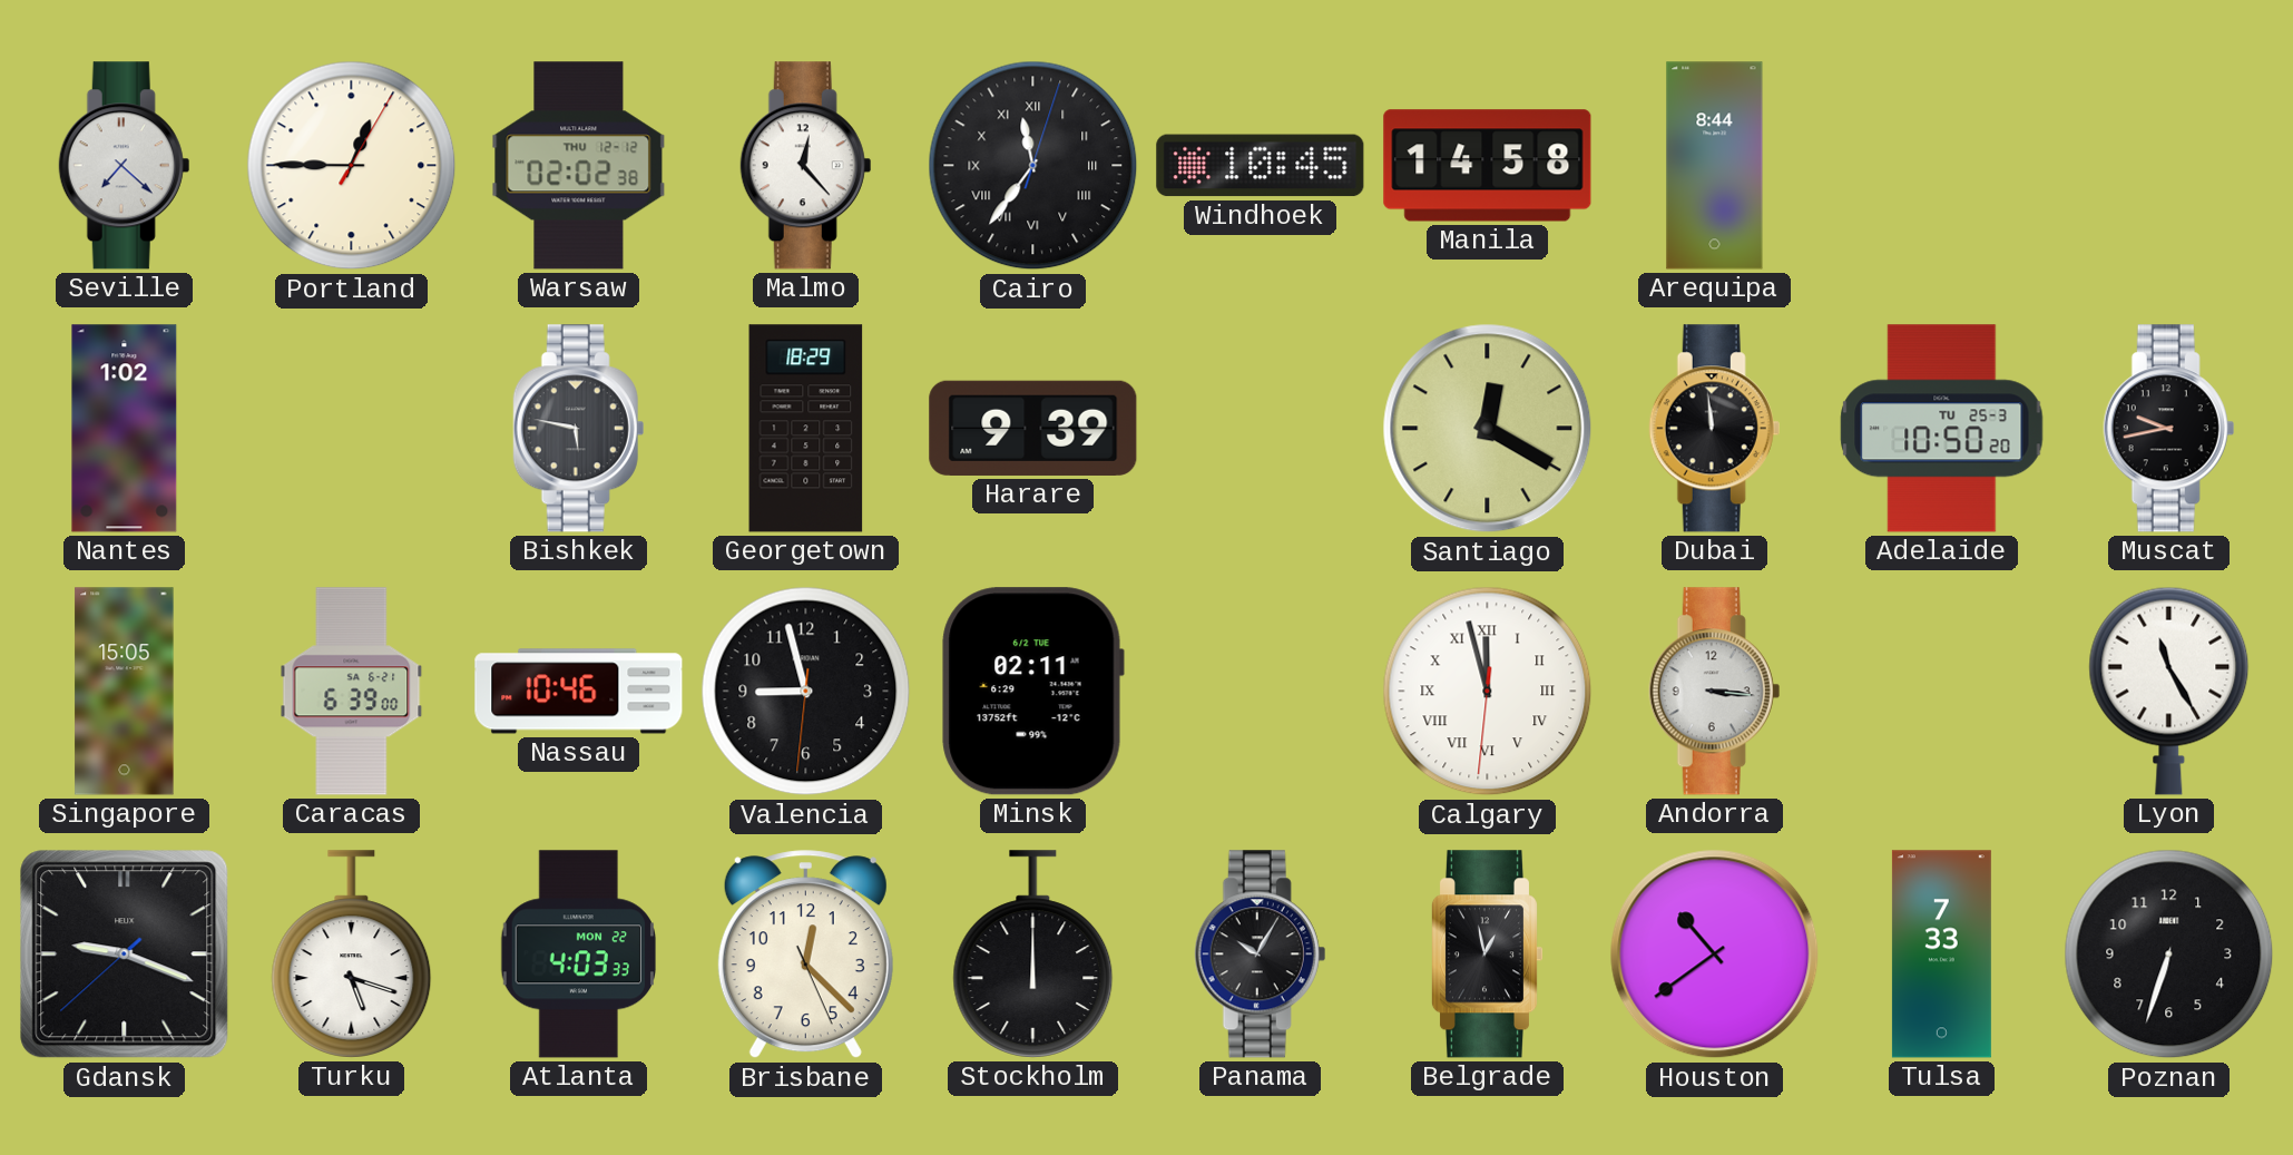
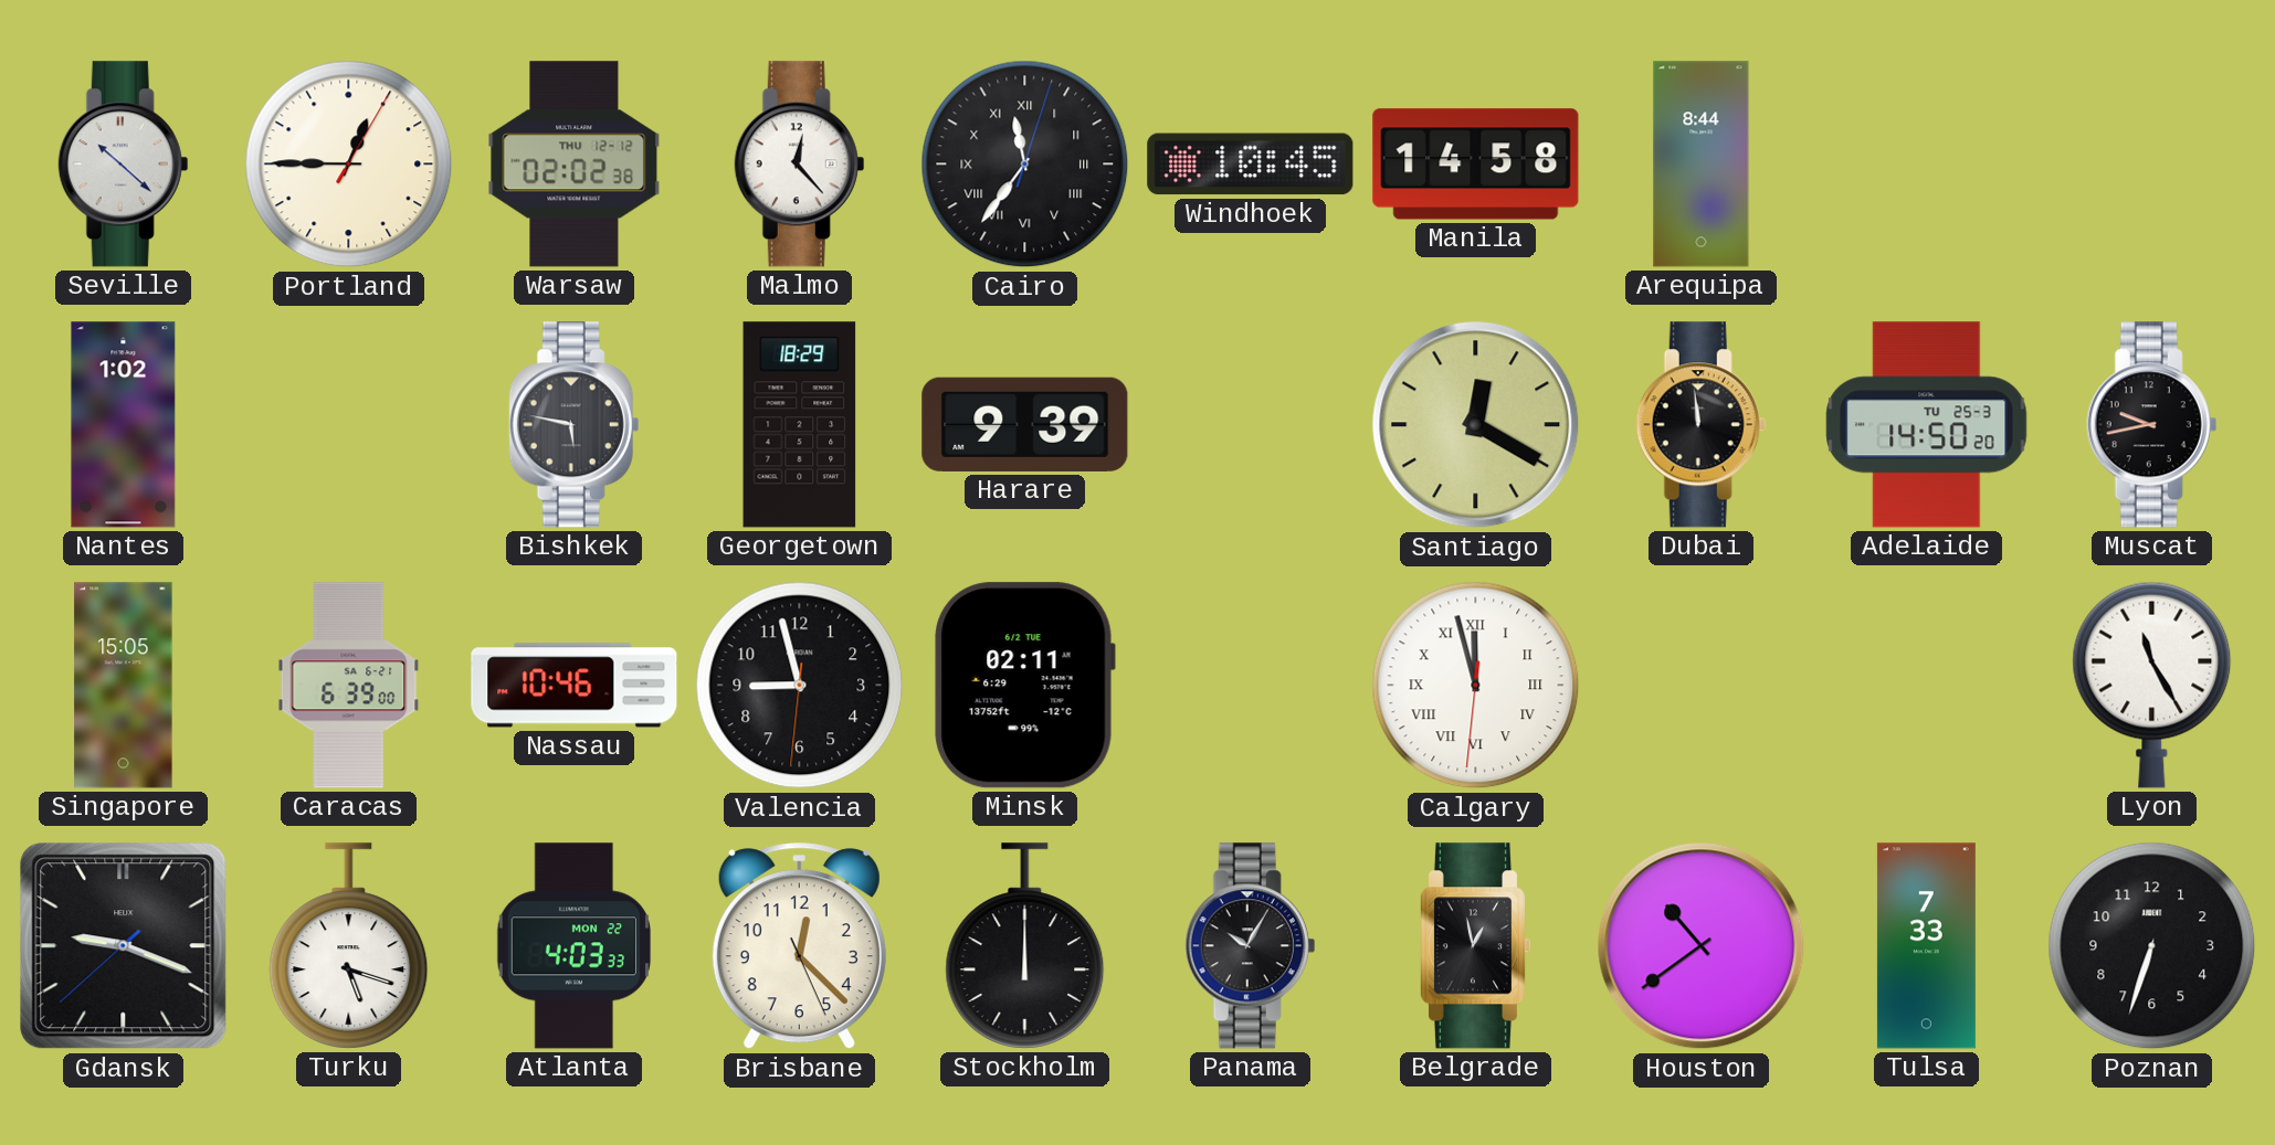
Seville: 7:22 -> 10:22 (124, 165)
Adelaide: 10:50 -> 14:50 (1927, 425)
Andorra: 3:16 -> none (1715, 692)
